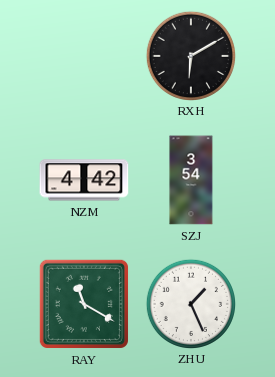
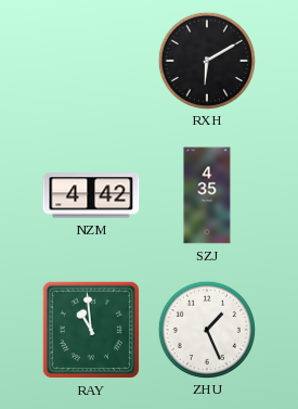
SZJ: 3:54 -> 4:35 (207, 195)
RAY: 11:20 -> 10:59 (91, 330)
